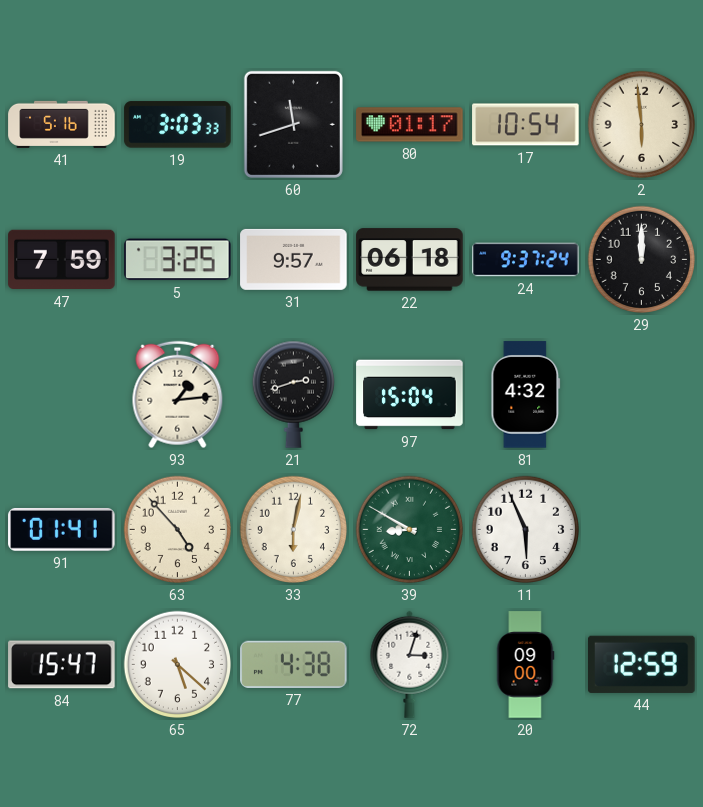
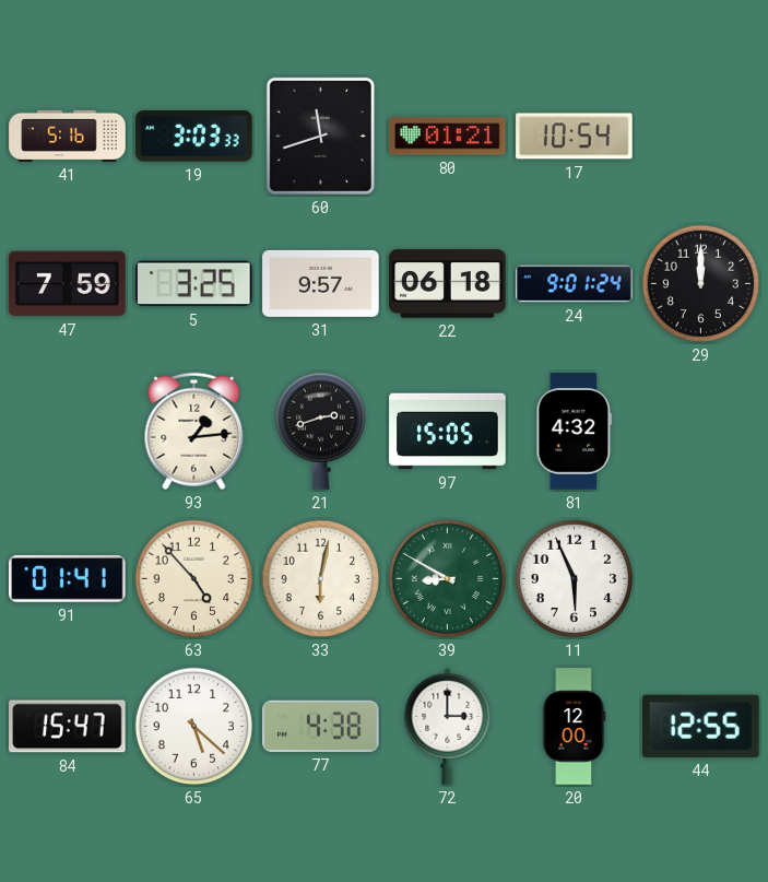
80: 01:17 -> 01:21 (448, 137)
2: 5:59 -> none (642, 125)
24: 9:37 -> 9:01 (575, 284)
97: 15:04 -> 15:05 (448, 432)
72: 3:03 -> 3:00 (448, 726)
20: 09:00 -> 12:00 (574, 727)
44: 12:59 -> 12:55 (701, 726)
